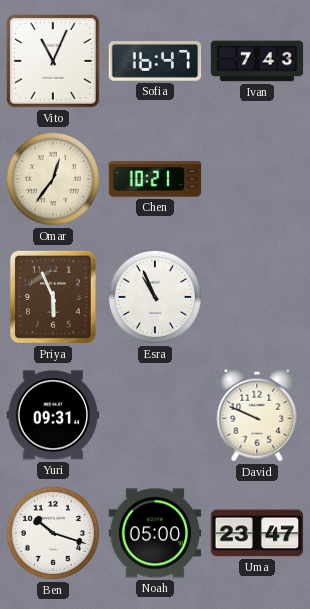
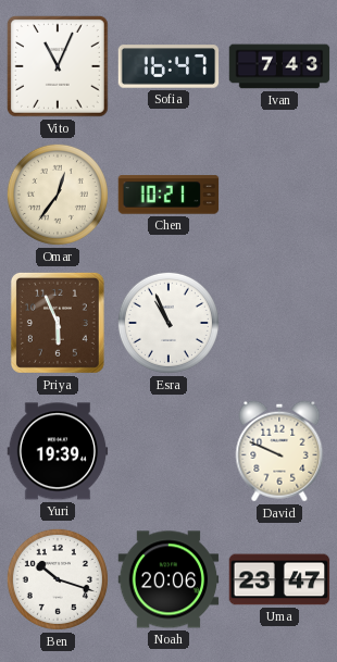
Yuri: 09:31 -> 19:39 (58, 451)
Noah: 05:00 -> 20:06 (168, 579)
